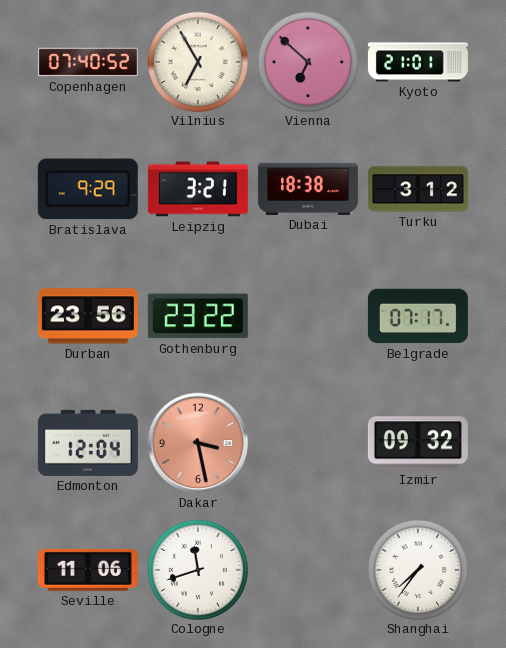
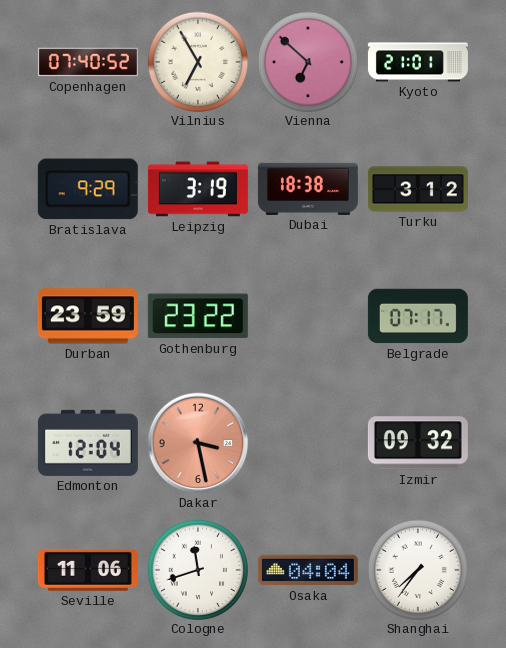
Leipzig: 3:21 -> 3:19 (198, 189)
Durban: 23:56 -> 23:59 (88, 316)
Osaka: none -> 04:04 (308, 570)
